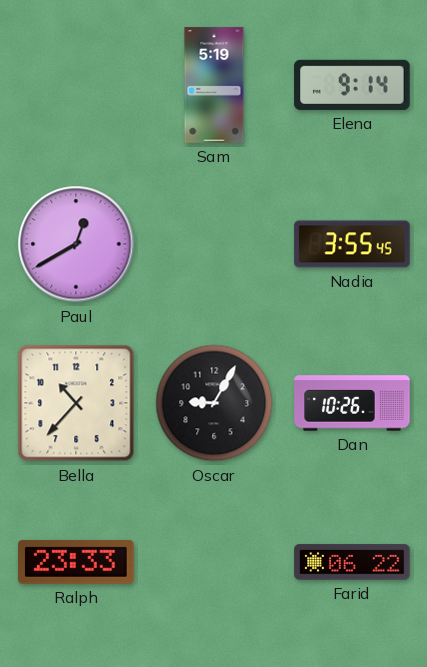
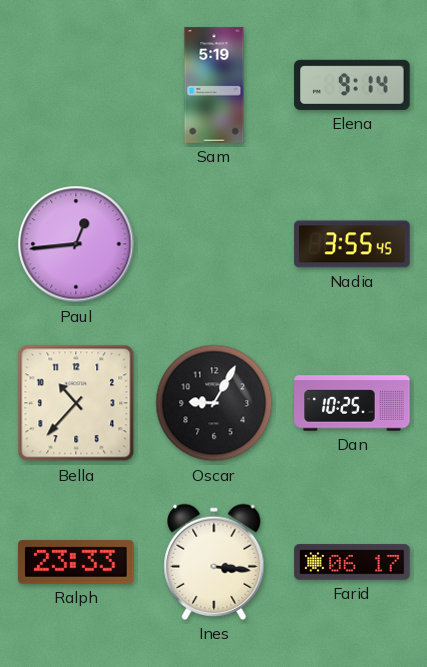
Paul: 12:40 -> 12:44 (76, 244)
Dan: 10:26 -> 10:25 (352, 403)
Ines: none -> 3:16 (214, 562)
Farid: 06:22 -> 06:17 (352, 562)
